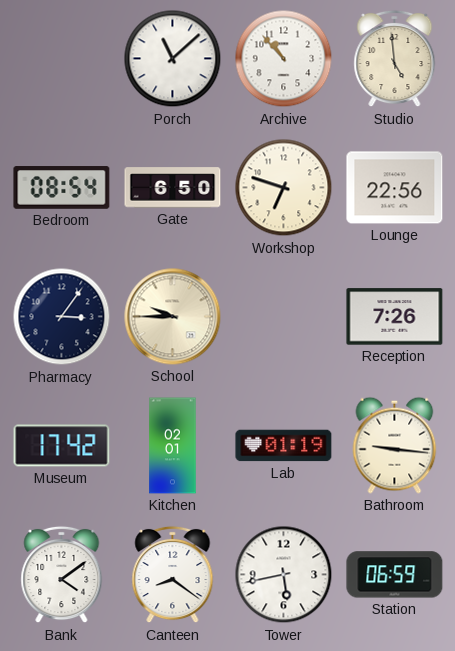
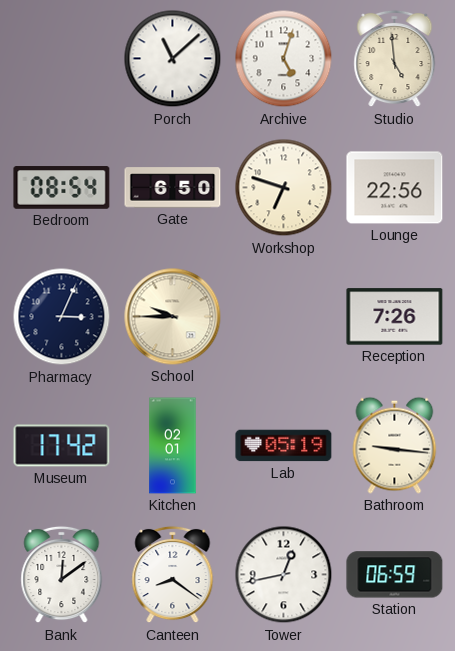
Archive: 10:53 -> 5:03 (284, 59)
Pharmacy: 3:06 -> 3:04 (62, 317)
Lab: 01:19 -> 05:19 (284, 446)
Bank: 4:09 -> 12:09 (62, 575)
Tower: 5:43 -> 12:43 (284, 575)
